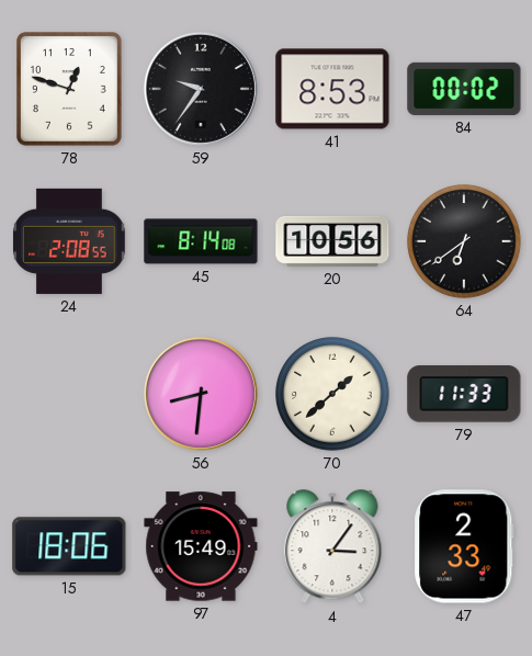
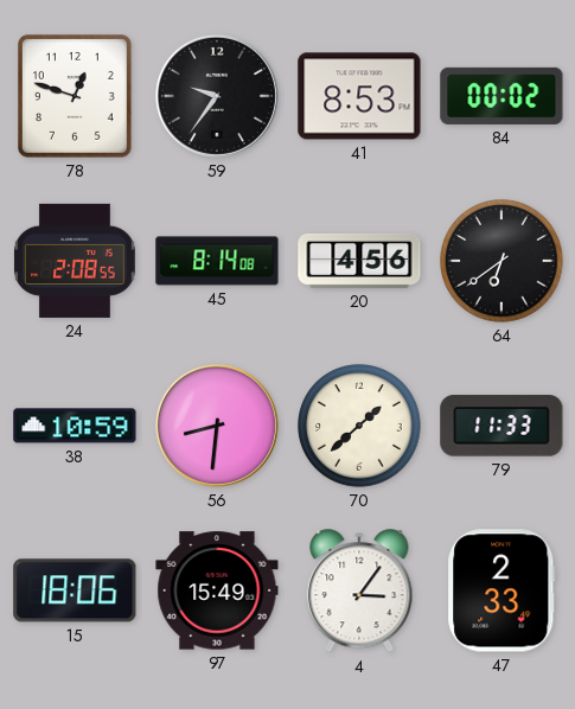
20: 10:56 -> 4:56 (359, 261)
38: none -> 10:59 (75, 426)
